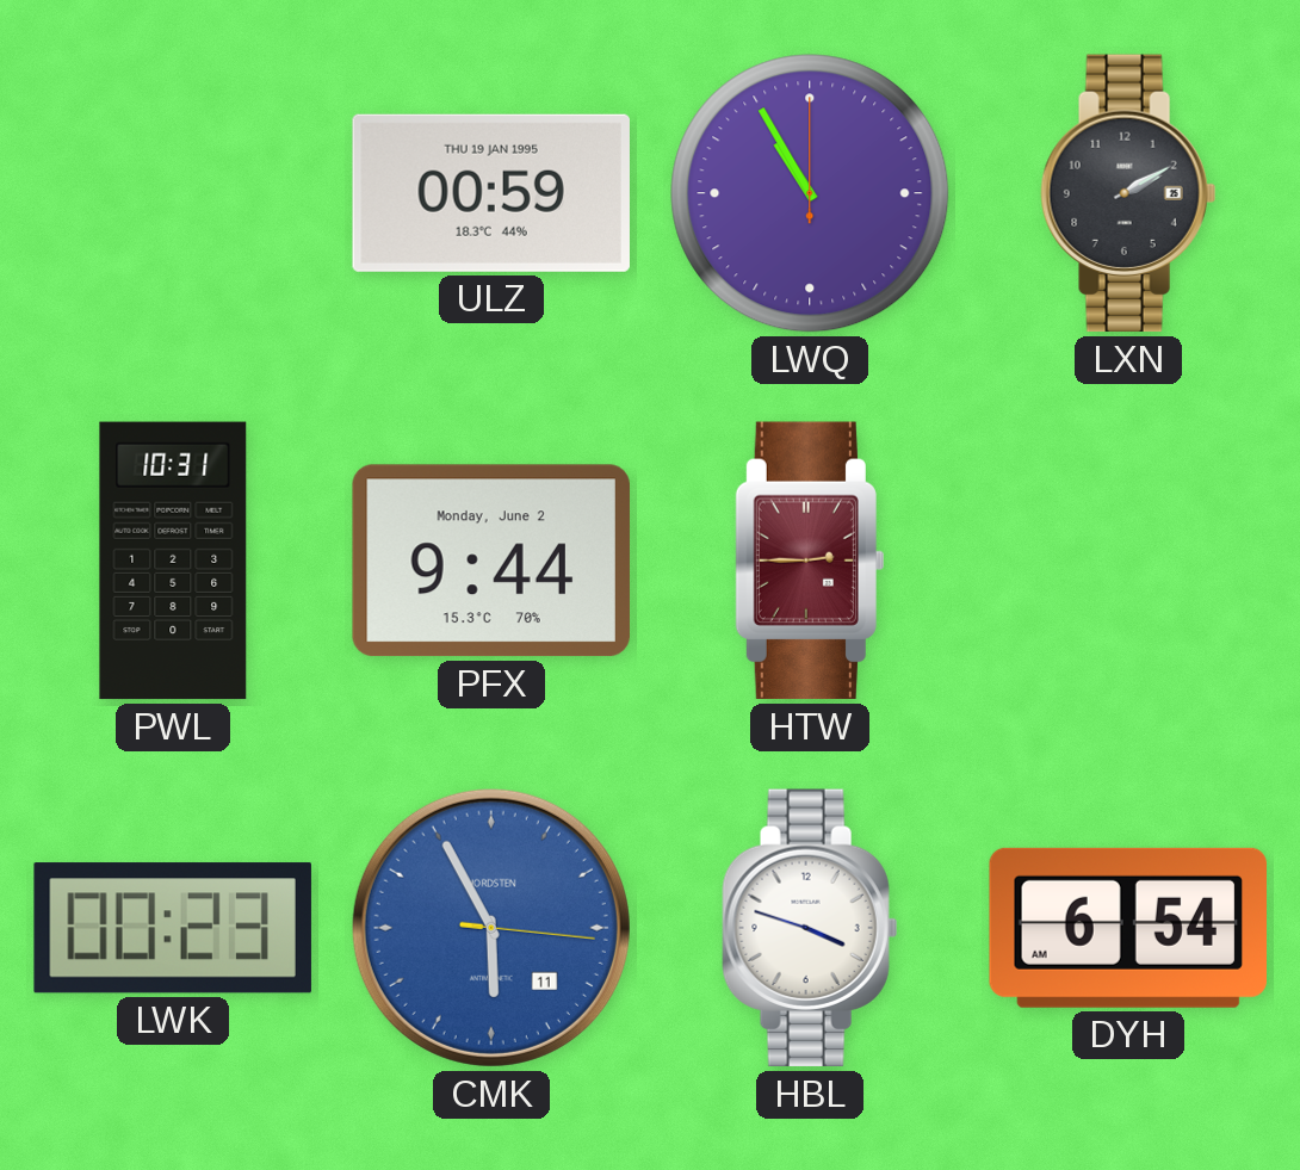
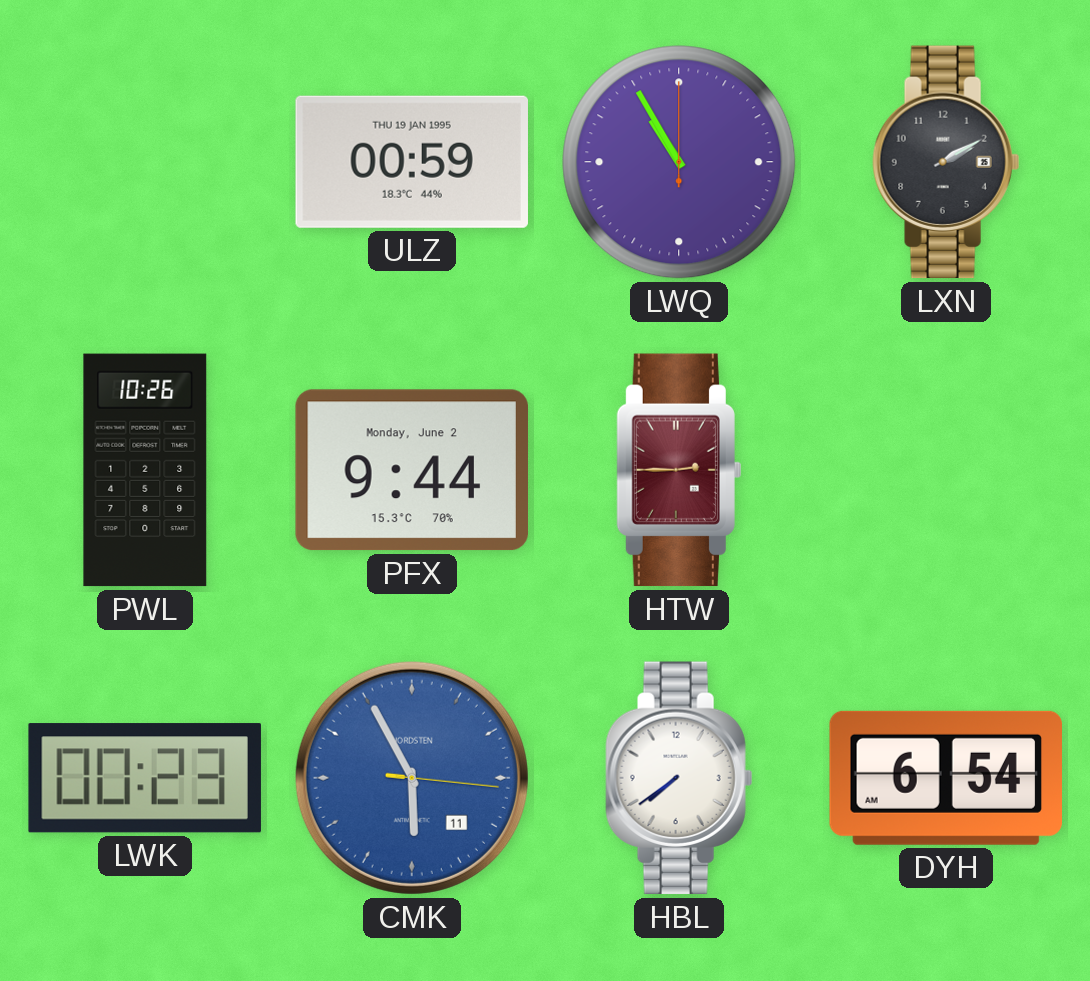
PWL: 10:31 -> 10:26 (145, 470)
HBL: 3:48 -> 7:39 (679, 778)
